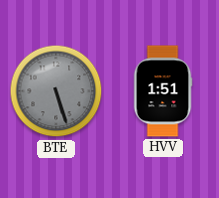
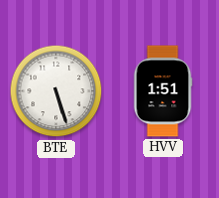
BTE dial: grey -> white (56, 91)
